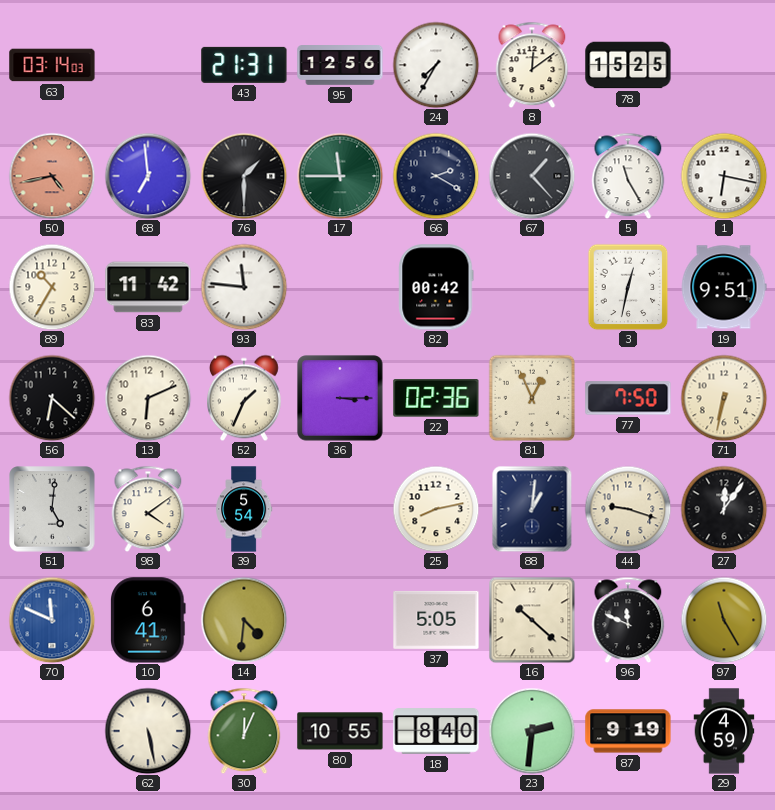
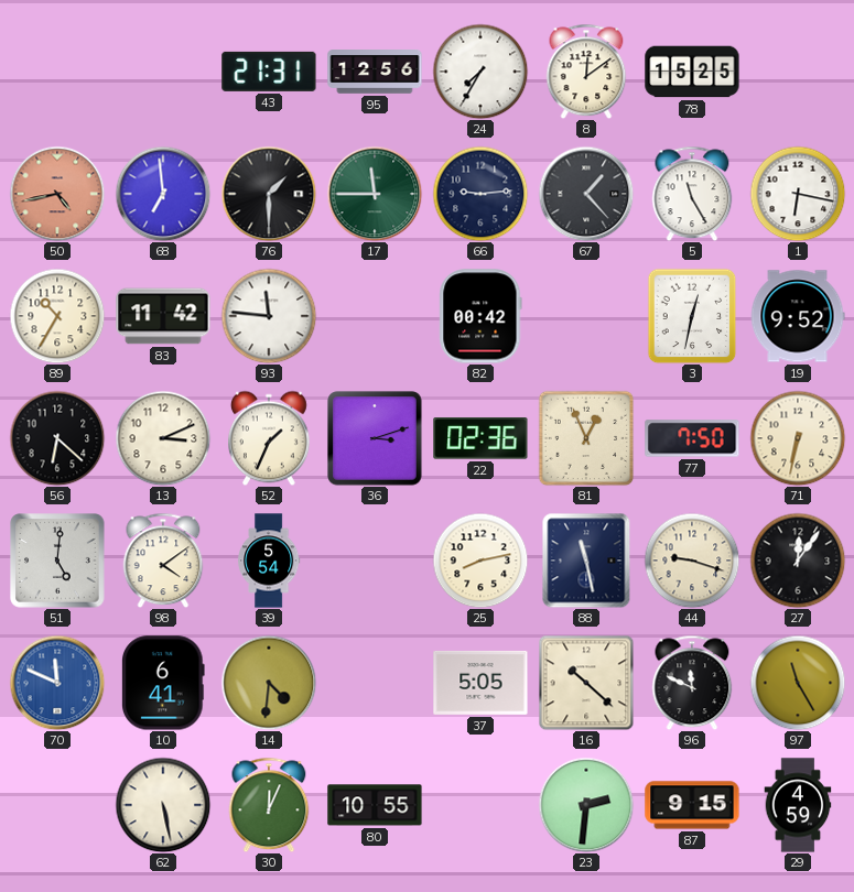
63: 03:14 -> none (52, 65)
66: 2:20 -> 9:14 (480, 194)
19: 9:51 -> 9:52 (798, 316)
13: 6:11 -> 3:11 (163, 438)
36: 3:15 -> 3:12 (375, 438)
88: 1:01 -> 11:28 (586, 561)
18: 8:40 -> none (436, 731)
87: 9:19 -> 9:15 (692, 805)
